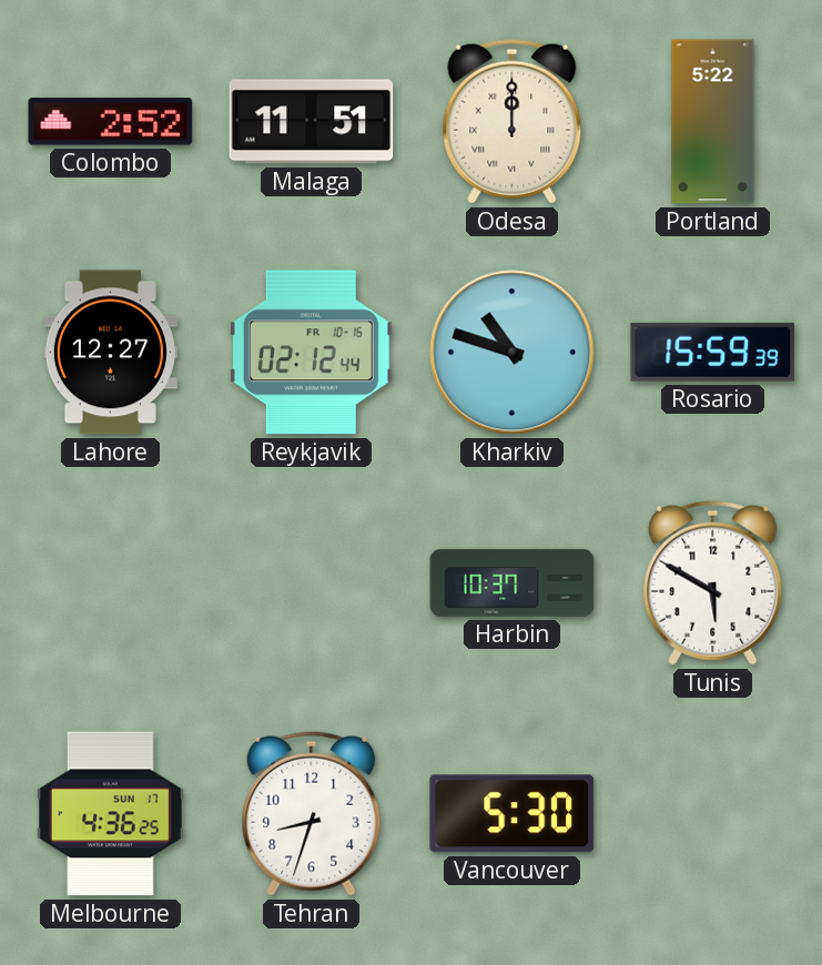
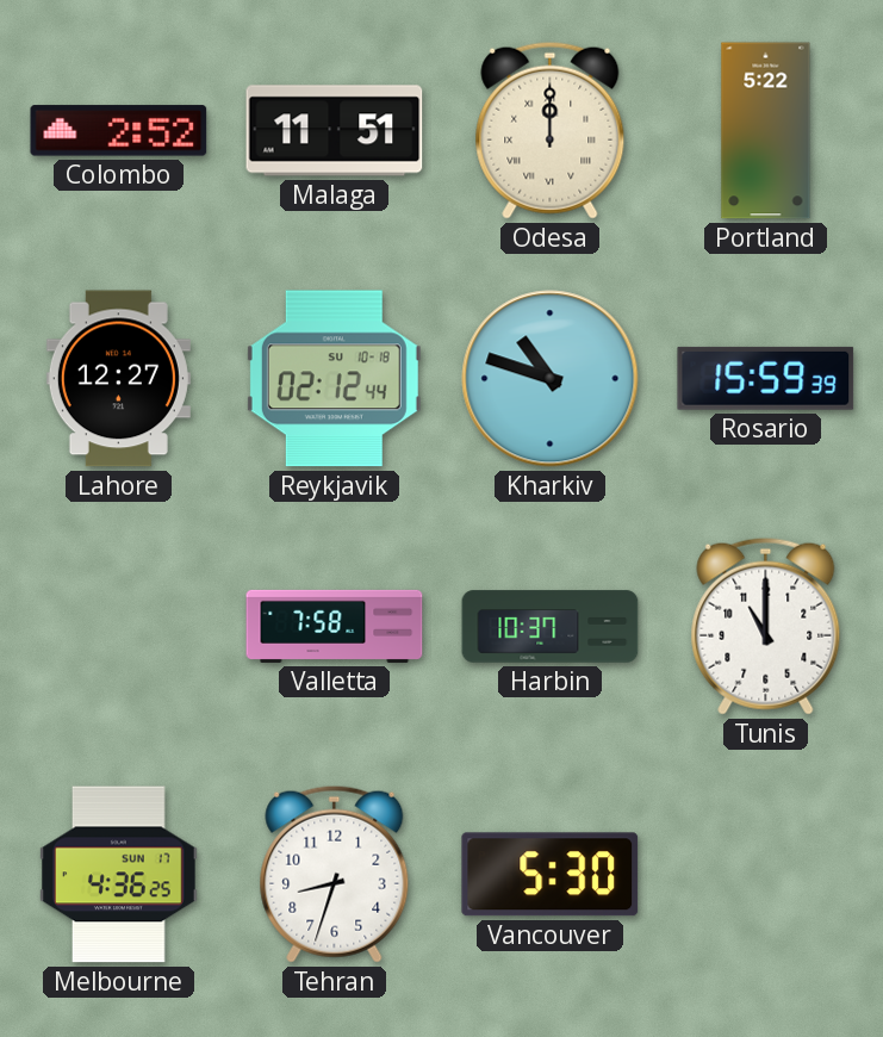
Reykjavik date: FR 10-16 -> SU 10-18 (334, 379)
Valletta: none -> 7:58 (335, 626)
Tunis: 5:50 -> 11:00 (766, 626)
